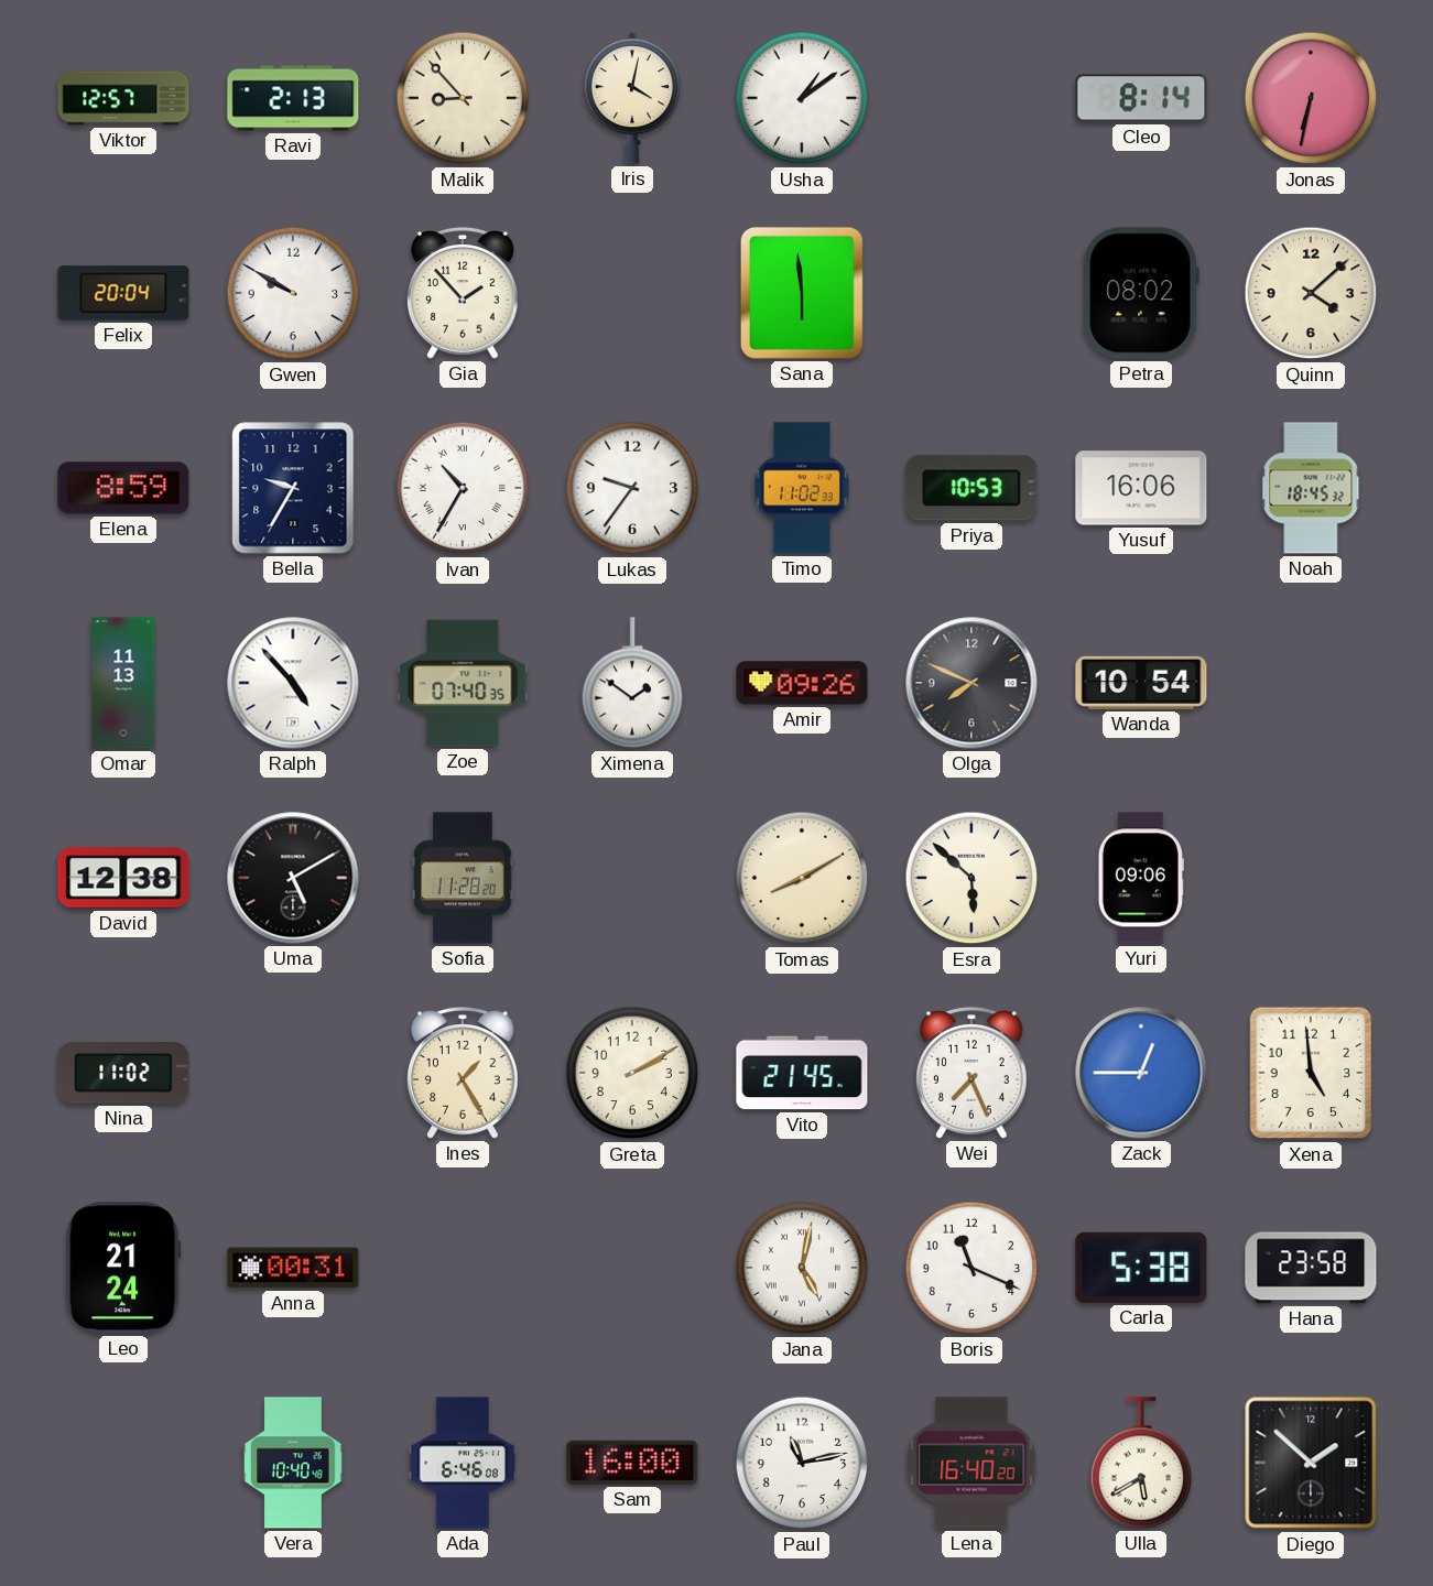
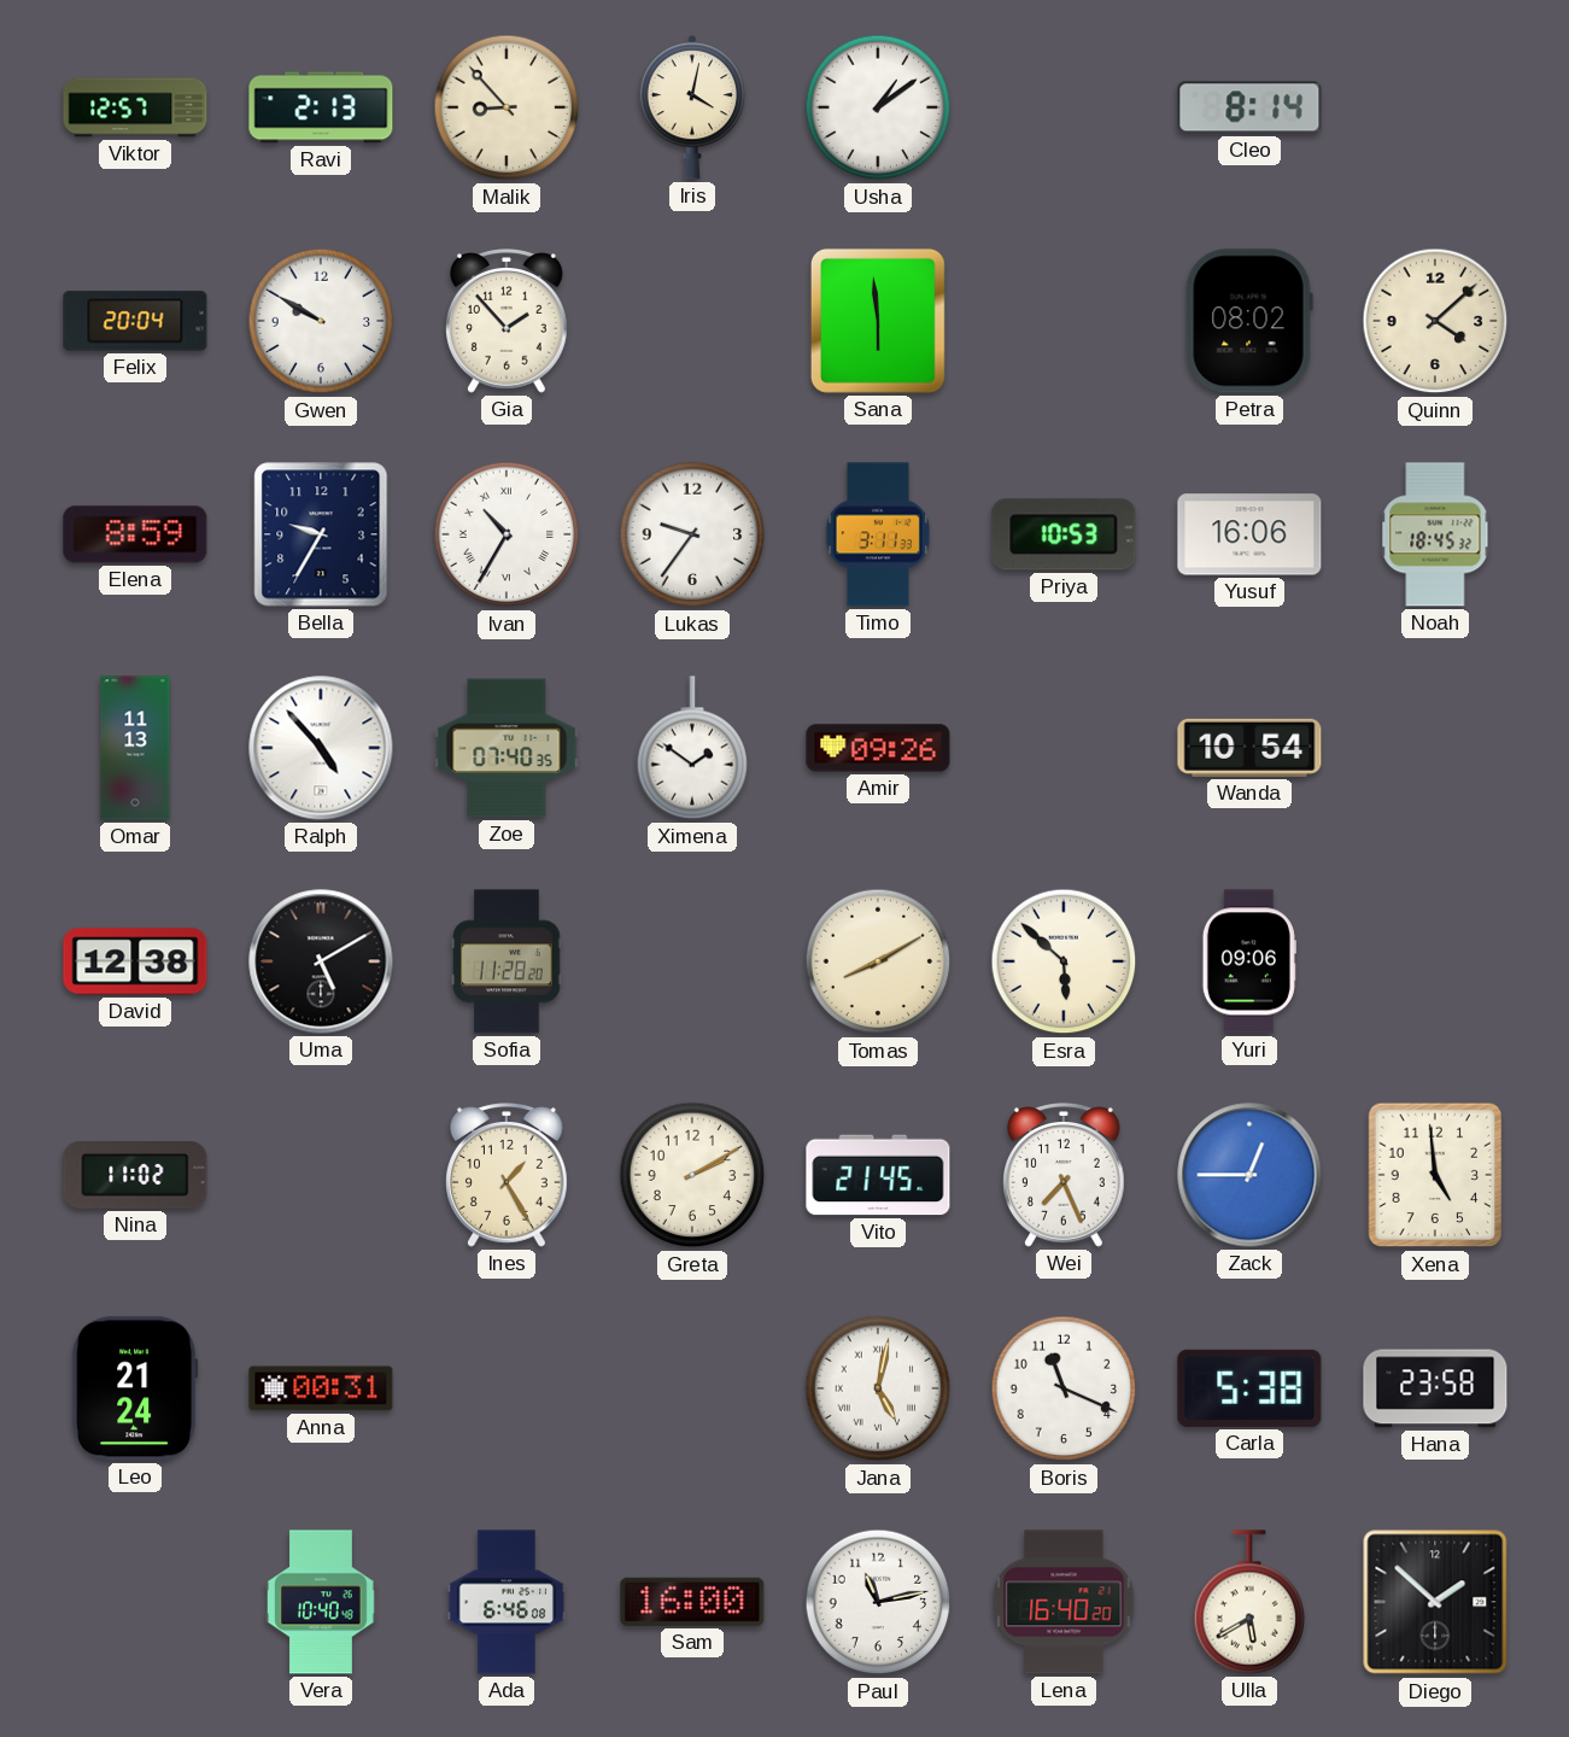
Jonas: 6:32 -> none (1311, 98)
Timo: 11:02 -> 3:11 (878, 534)
Olga: 7:49 -> none (971, 683)
